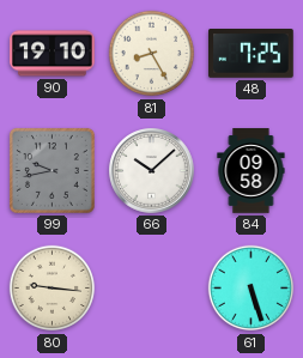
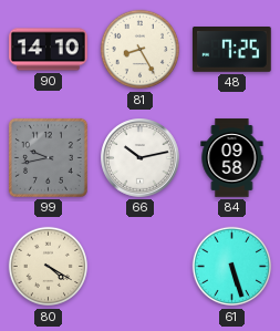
90: 19:10 -> 14:10 (49, 50)
66: 10:08 -> 10:13 (141, 158)
80: 9:16 -> 4:20 (49, 267)
